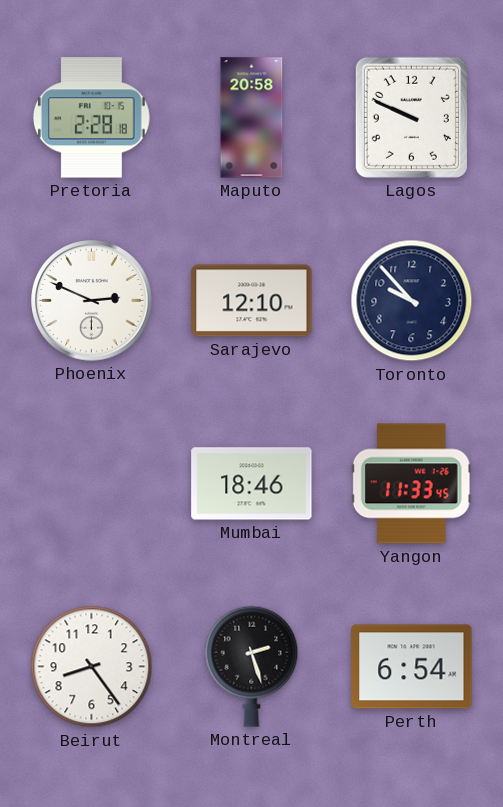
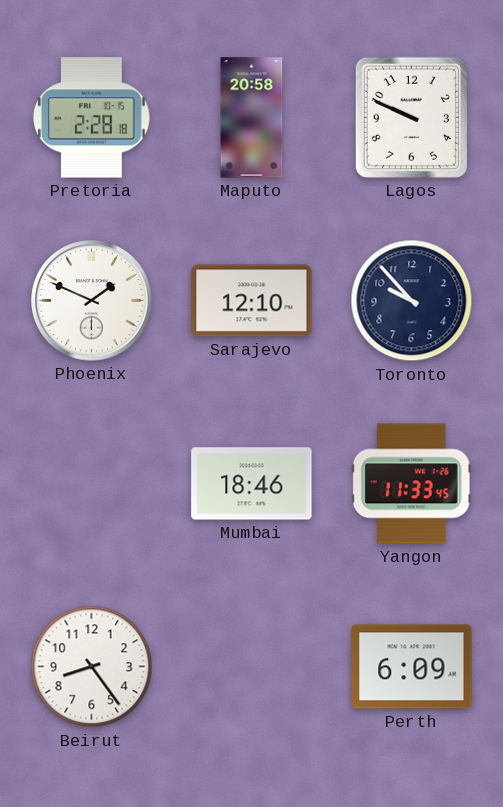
Phoenix: 2:49 -> 1:49 (92, 301)
Montreal: 2:27 -> none (252, 666)
Perth: 6:54 -> 6:09 (412, 667)
